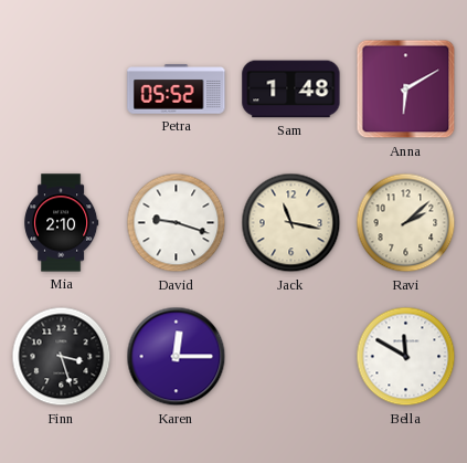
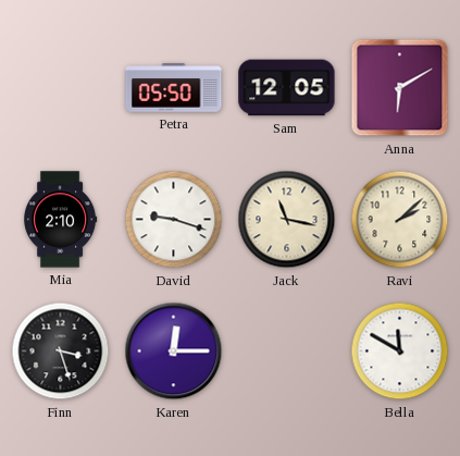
Petra: 05:52 -> 05:50 (174, 88)
Sam: 1:48 -> 12:05 (287, 88)
